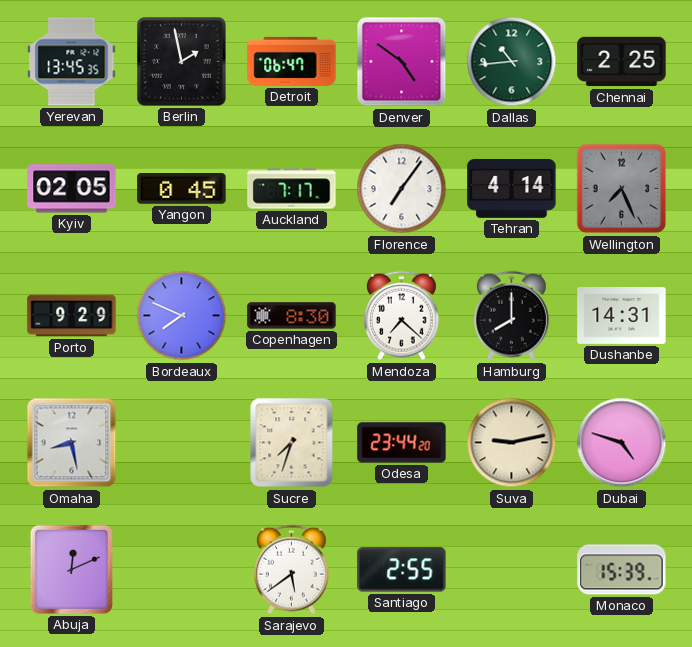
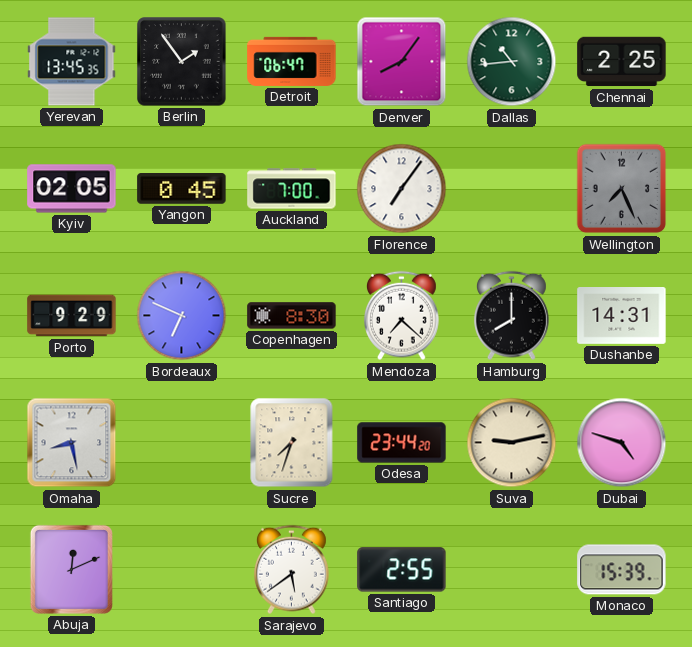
Berlin: 1:58 -> 1:54 (182, 62)
Denver: 4:51 -> 8:06 (402, 62)
Auckland: 7:17 -> 7:00 (292, 189)
Tehran: 4:14 -> none (512, 188)
Bordeaux: 7:49 -> 6:49 (182, 316)
